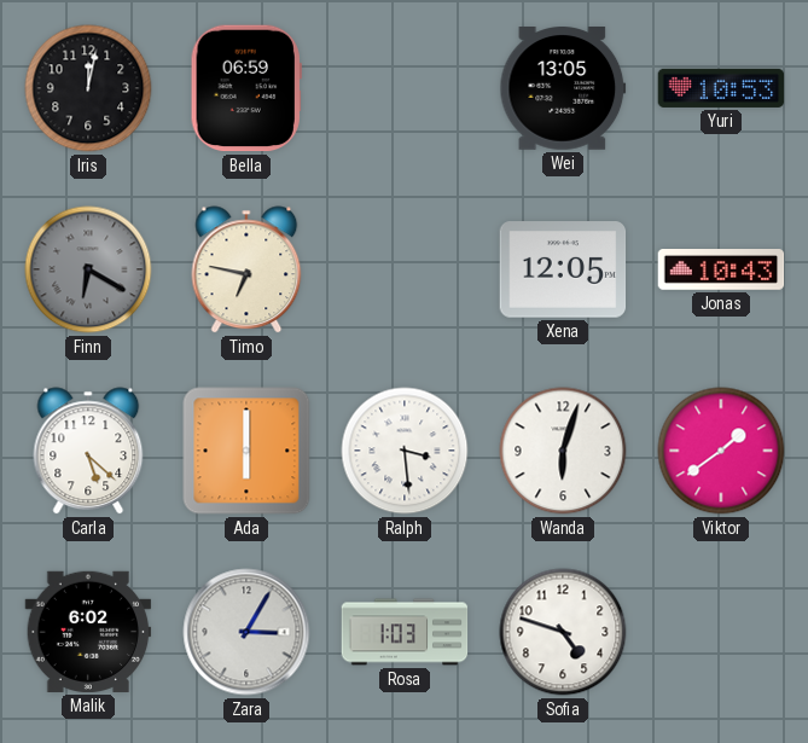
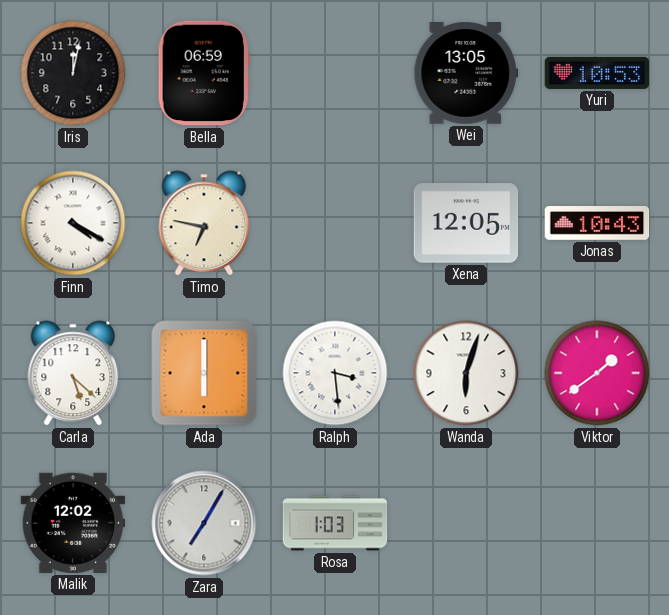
Finn: 6:20 -> 4:20 (73, 223)
Finn dial: grey -> white (73, 223)
Malik: 6:02 -> 12:02 (73, 523)
Zara: 3:05 -> 7:05 (204, 523)
Sofia: 4:48 -> none (563, 632)
